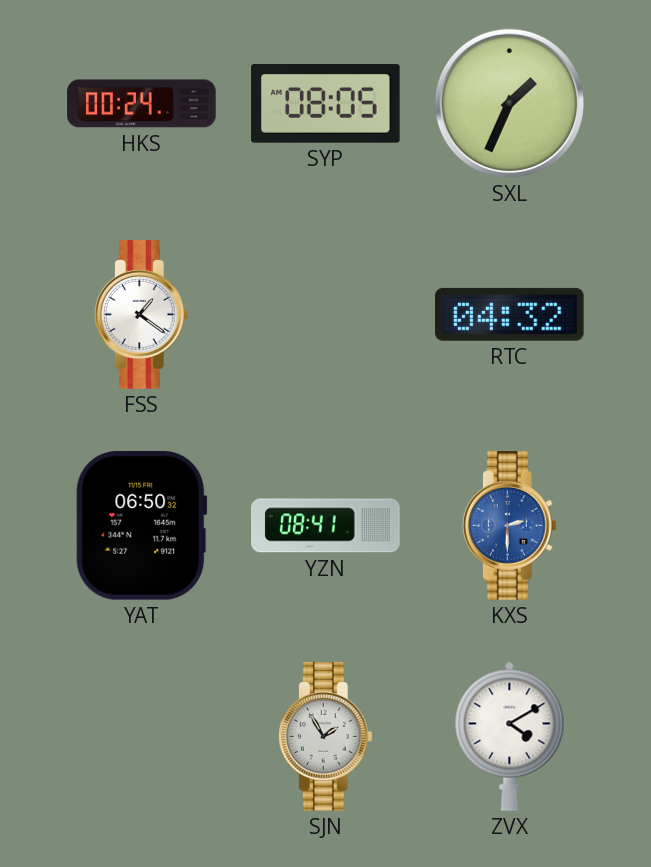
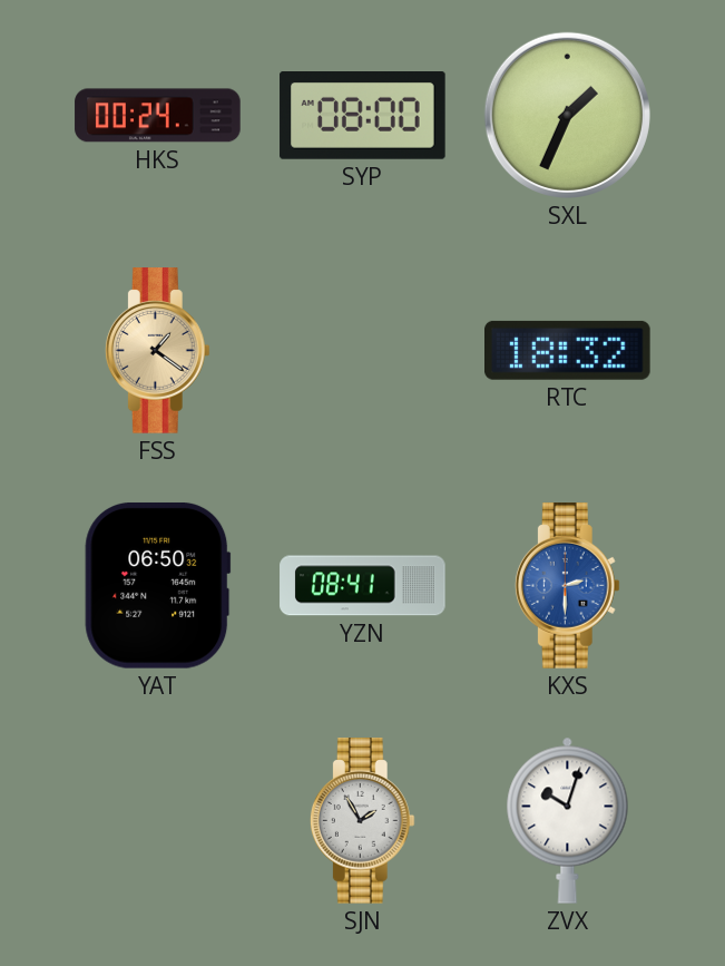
SYP: 08:05 -> 08:00 (363, 116)
FSS dial: white -> champagne (157, 351)
RTC: 04:32 -> 18:32 (568, 350)
ZVX: 4:10 -> 10:03 (568, 820)
